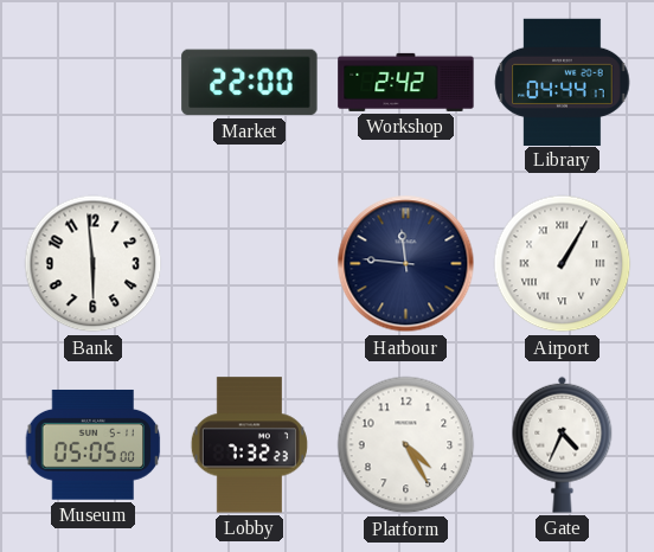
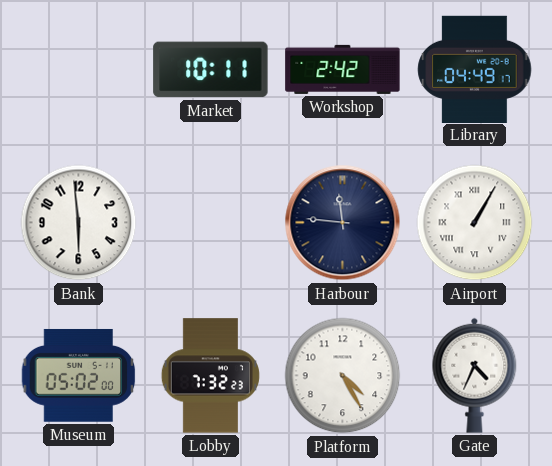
Market: 22:00 -> 10:11 (211, 70)
Library: 04:44 -> 04:49 (475, 69)
Museum: 05:05 -> 05:02 (79, 375)
